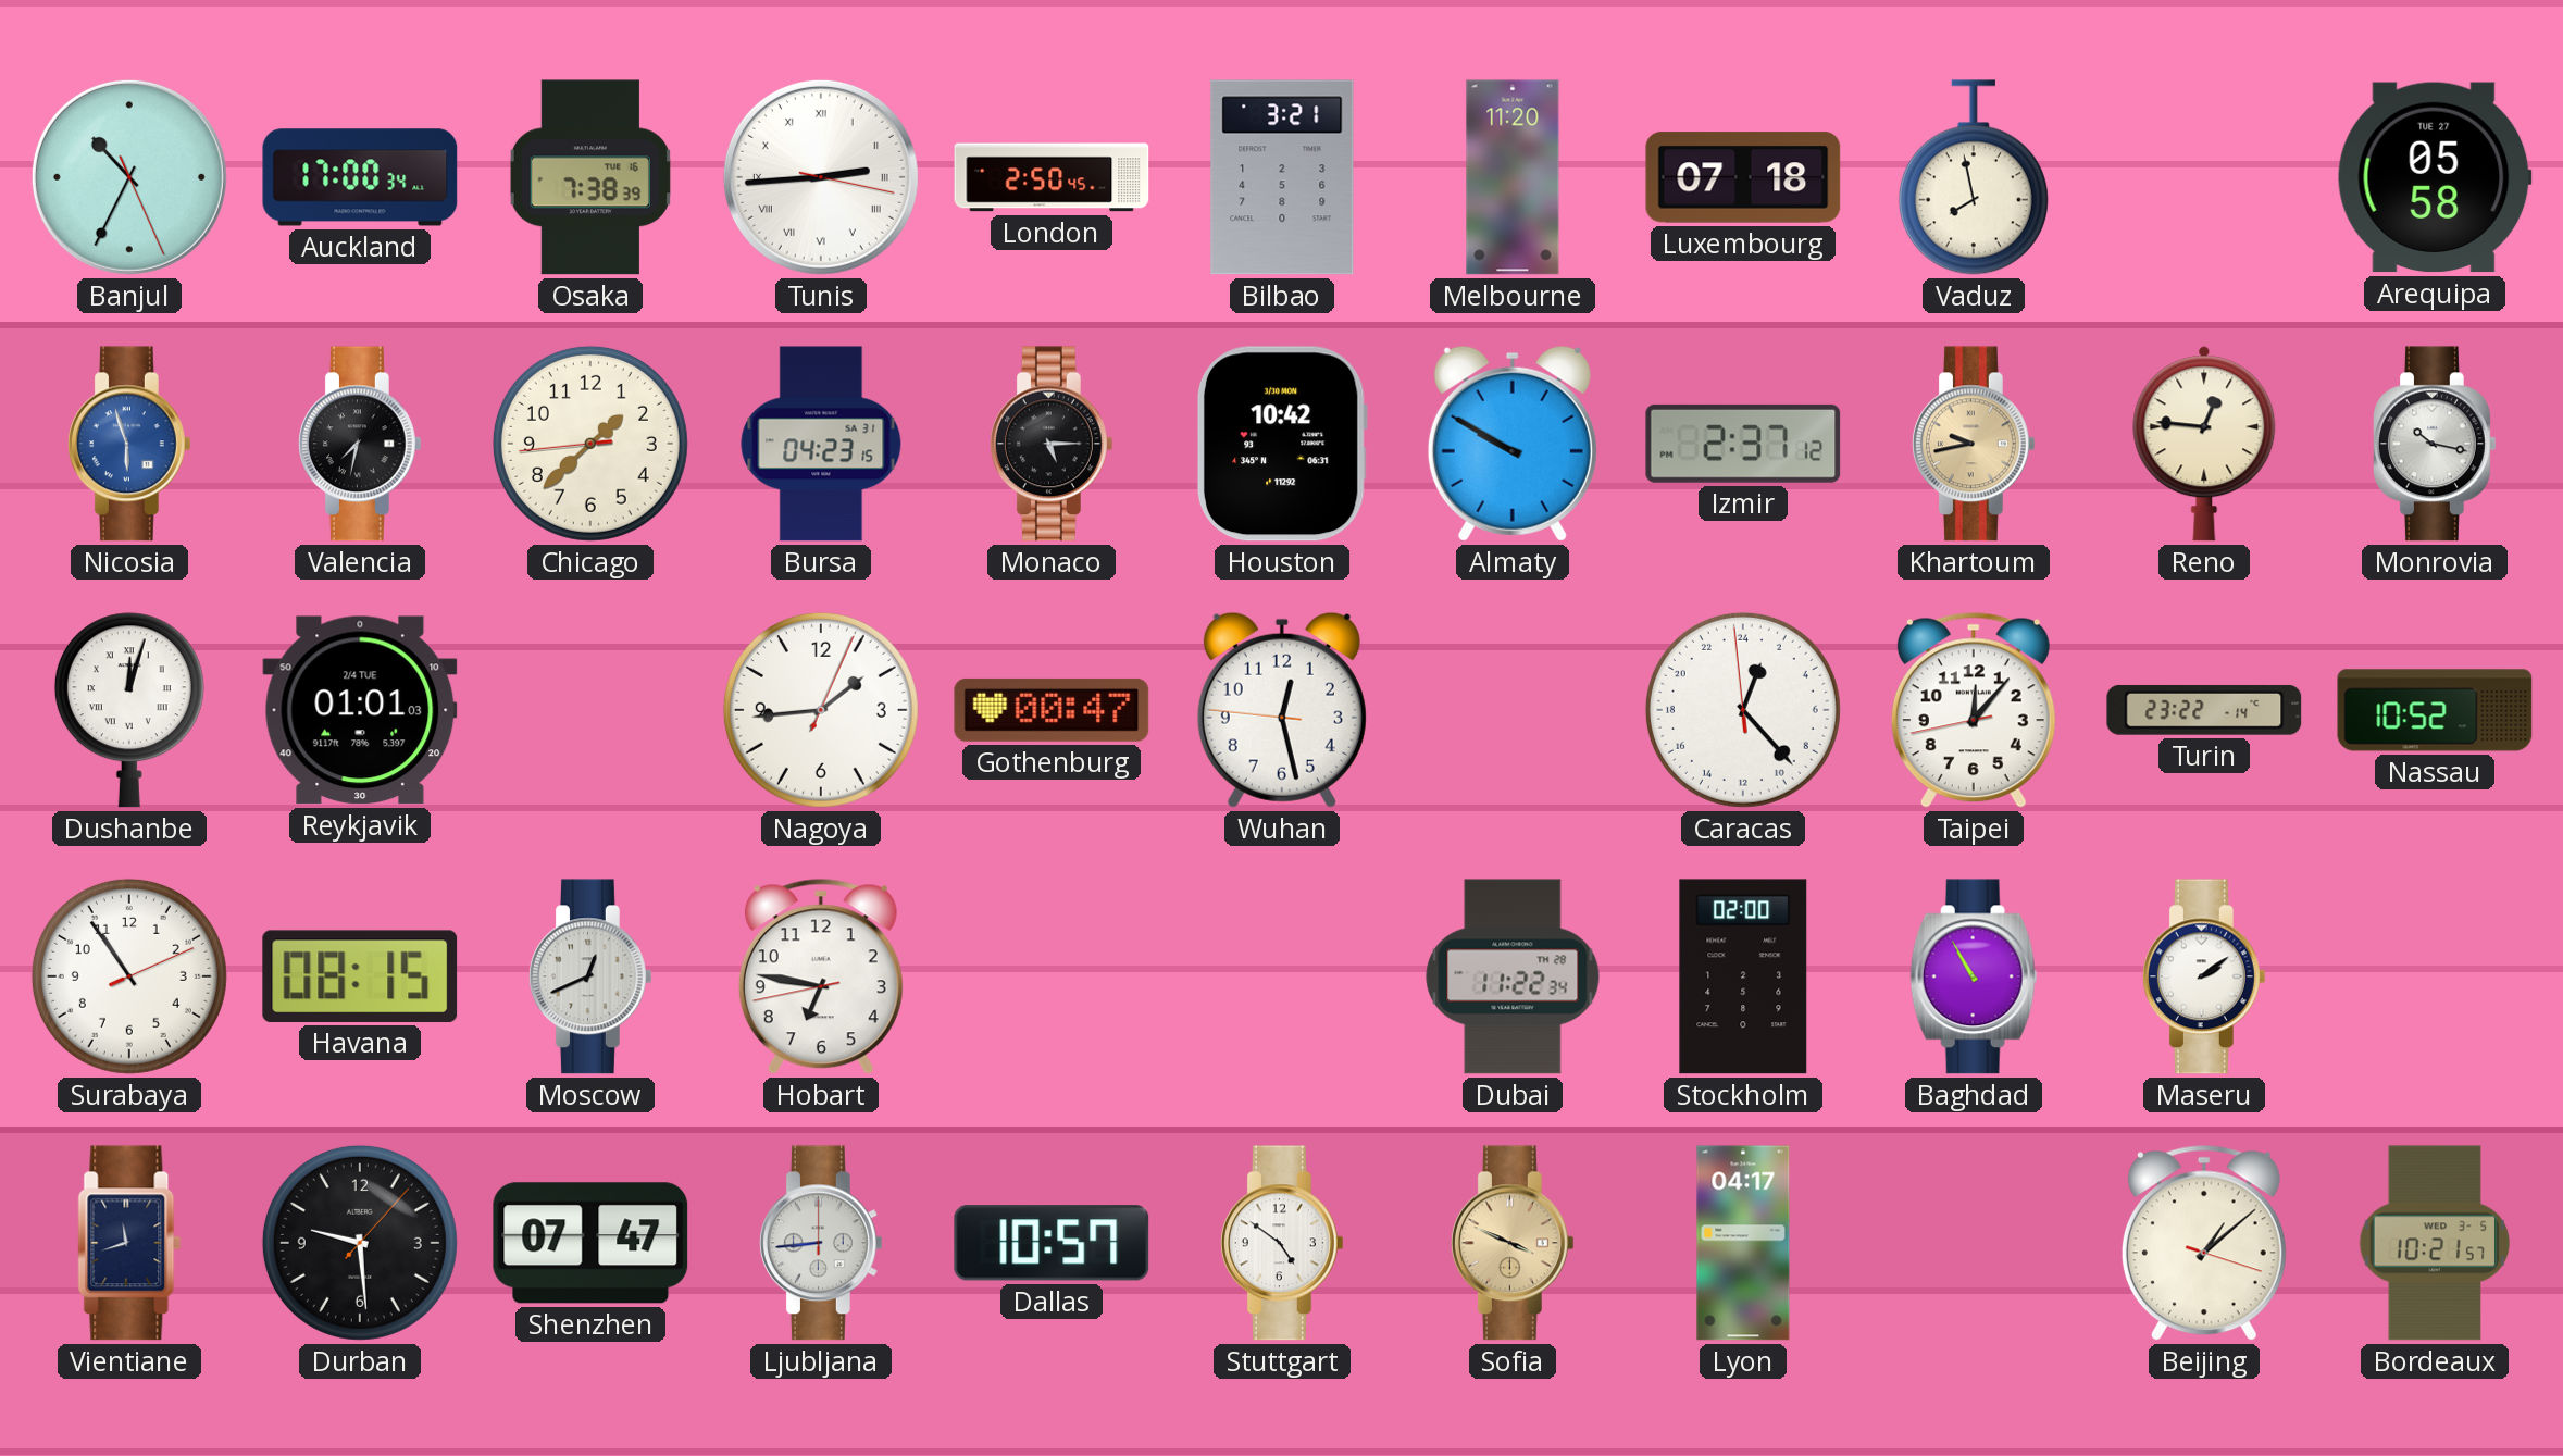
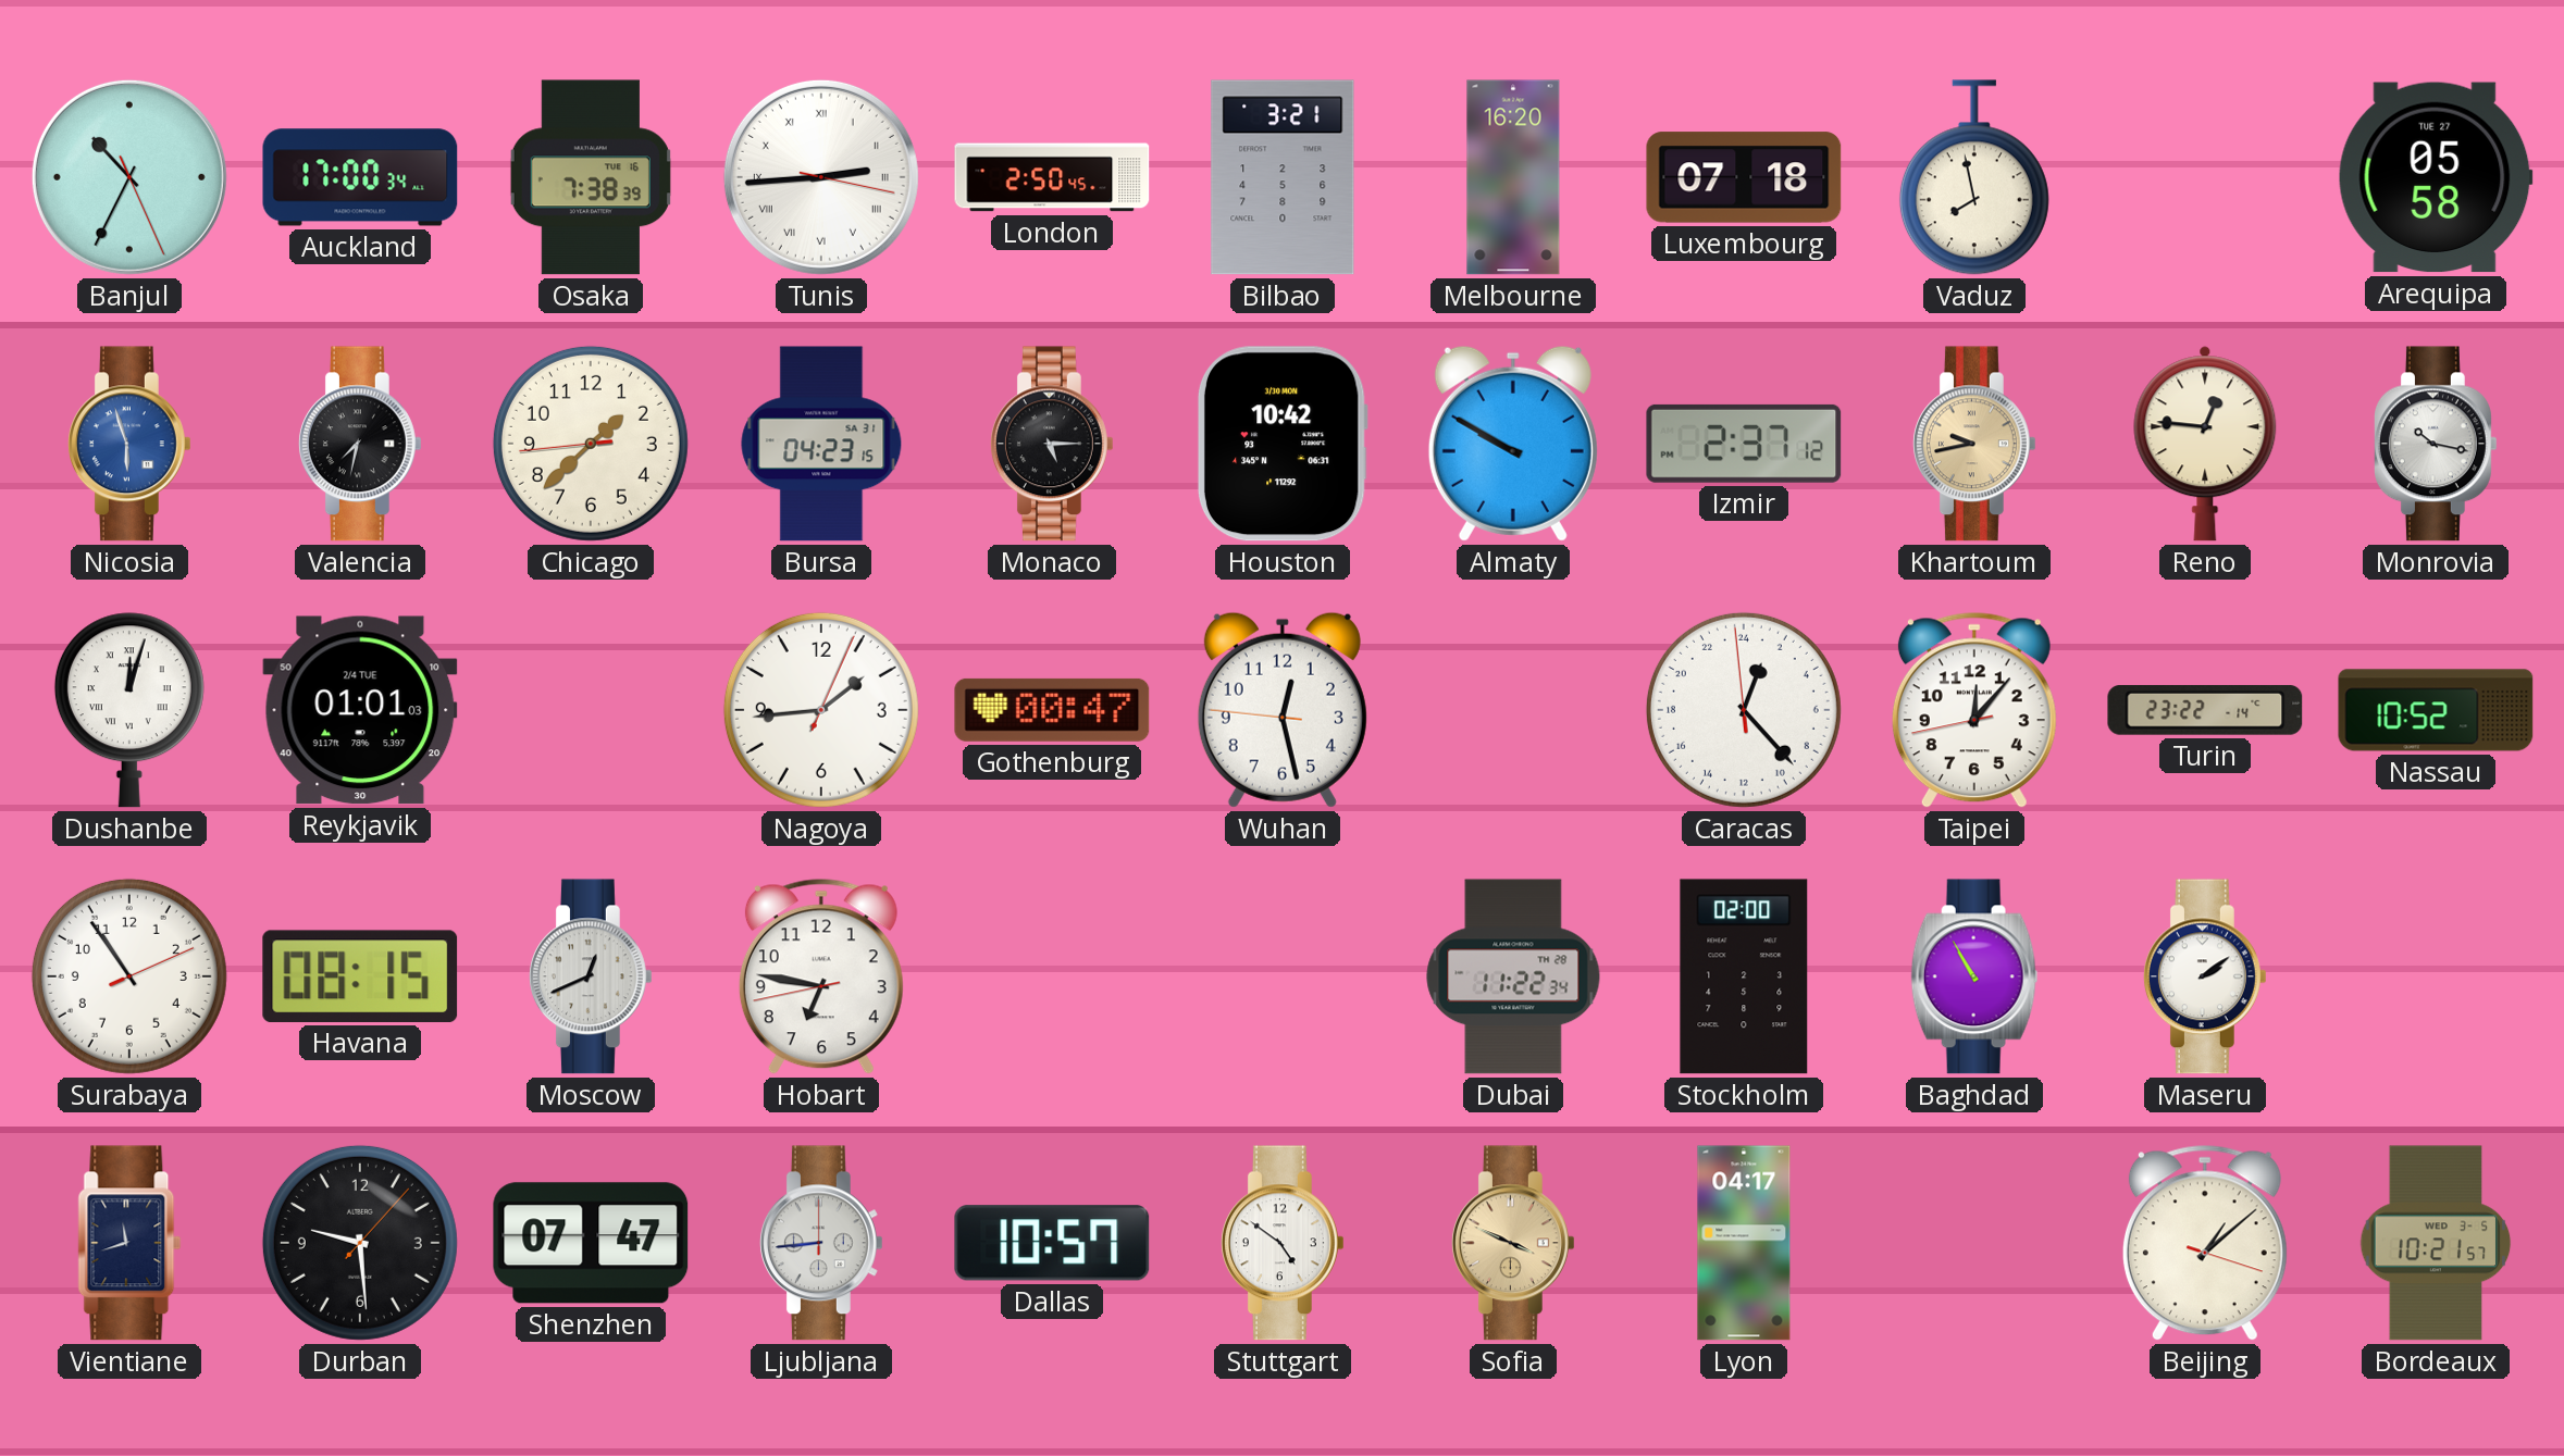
Melbourne: 11:20 -> 16:20 (1513, 177)
